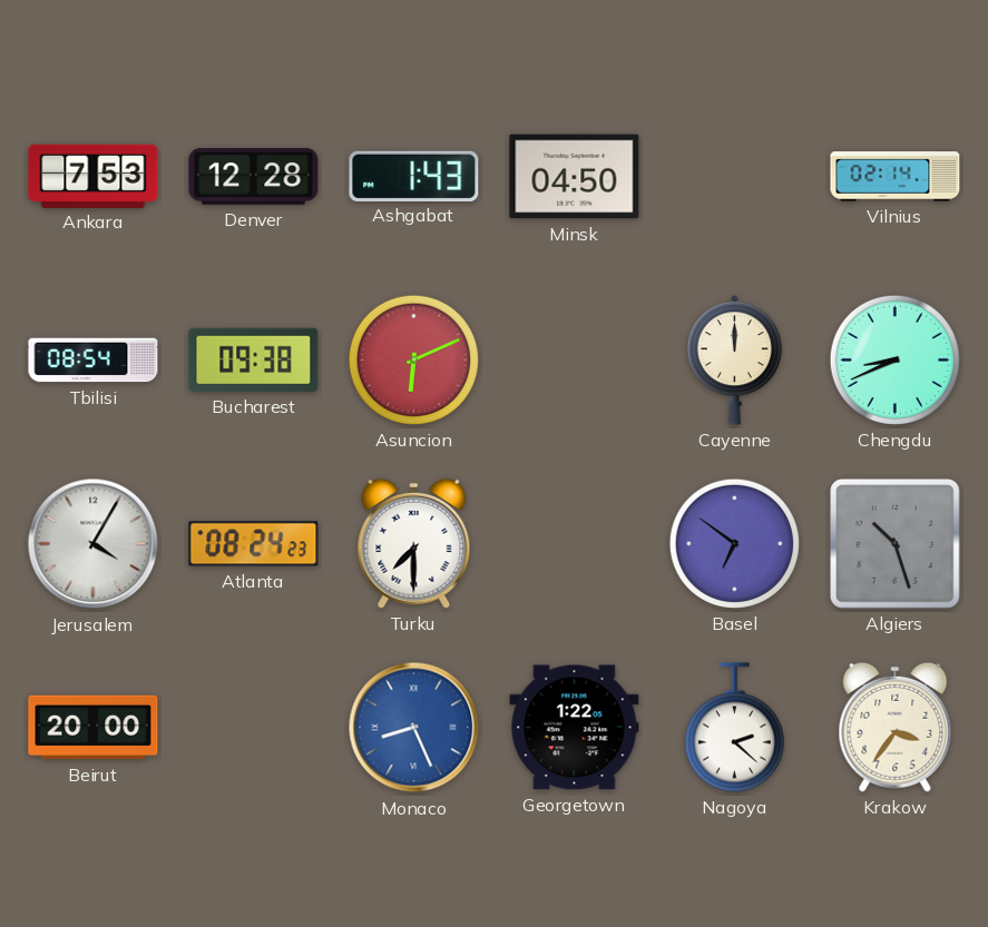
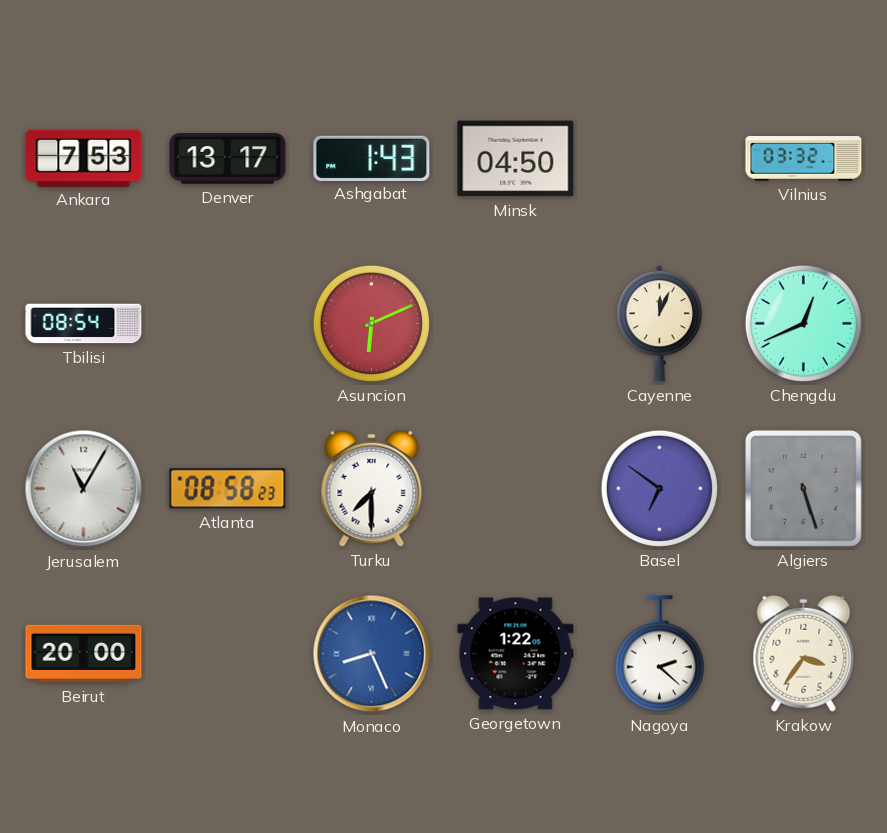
Denver: 12:28 -> 13:17 (228, 159)
Vilnius: 02:14 -> 03:32 (804, 159)
Bucharest: 09:38 -> none (254, 359)
Cayenne: 12:00 -> 12:04 (659, 324)
Chengdu: 8:41 -> 12:41 (803, 323)
Jerusalem: 4:05 -> 11:05 (84, 489)
Atlanta: 08:24 -> 08:58 (228, 489)
Algiers: 10:27 -> 5:27 (804, 489)
